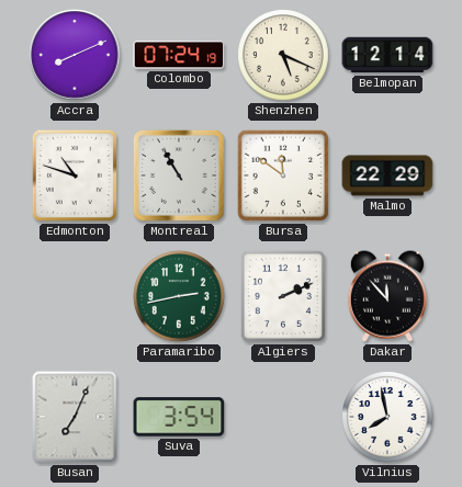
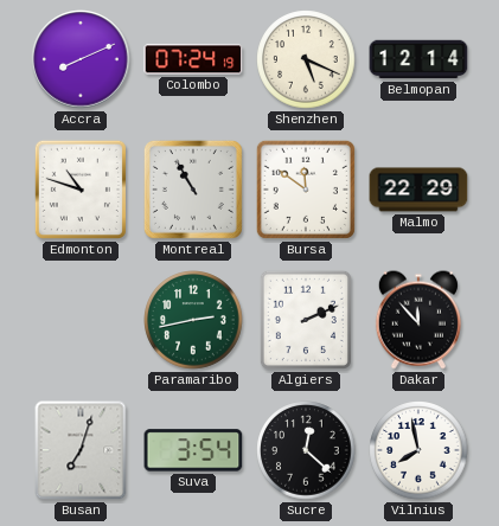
Busan: 7:04 -> 7:03 (81, 450)
Sucre: none -> 12:22 (306, 450)
